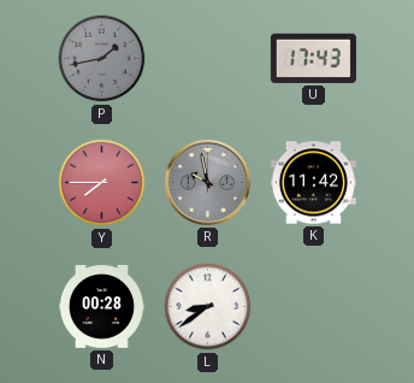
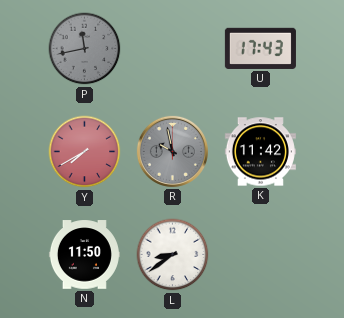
P: 1:43 -> 11:43 (85, 49)
Y: 7:45 -> 7:40 (85, 152)
N: 00:28 -> 11:50 (84, 255)
